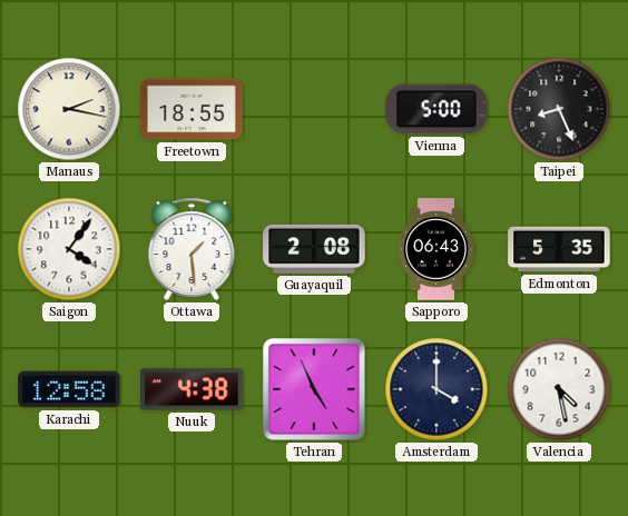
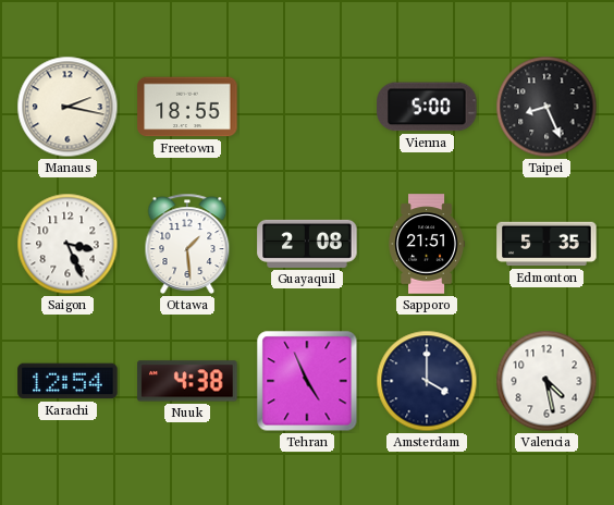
Saigon: 4:06 -> 3:26 (67, 244)
Sapporo: 06:43 -> 21:51 (426, 244)
Karachi: 12:58 -> 12:54 (67, 381)
